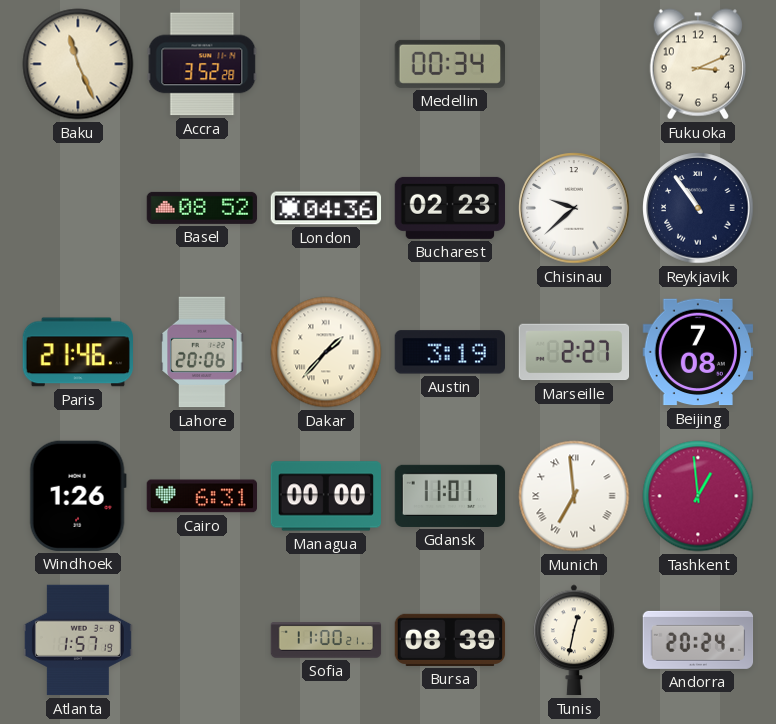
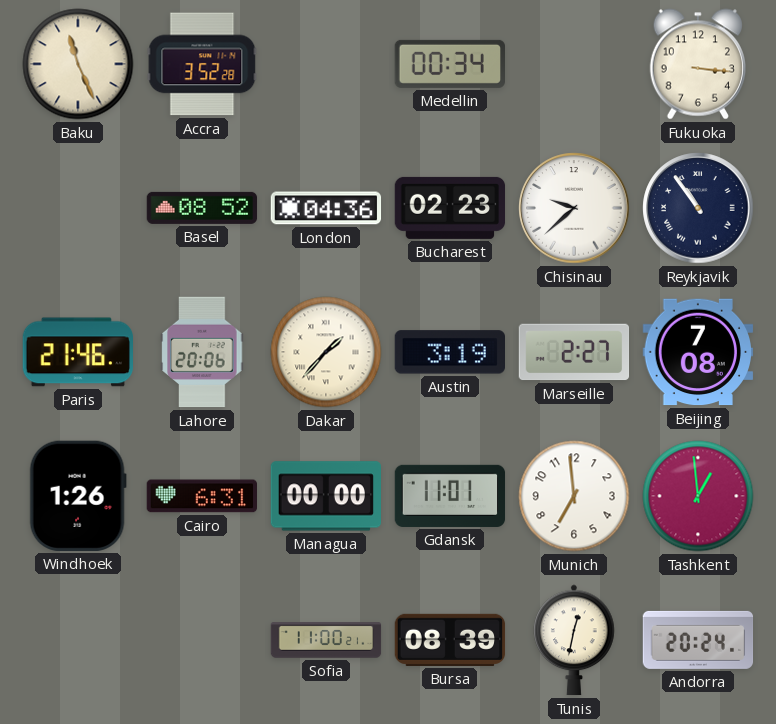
Fukuoka: 3:11 -> 3:16 (697, 64)
Munich numerals: Roman -> Arabic (574, 496)
Atlanta: 1:57 -> none (78, 640)
